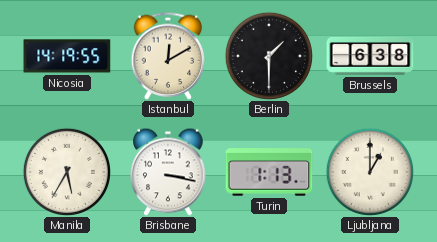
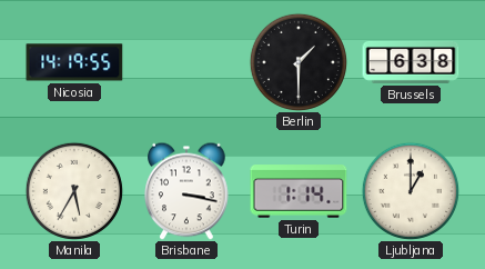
Istanbul: 12:10 -> none (168, 56)
Turin: 1:13 -> 1:14 (299, 191)
